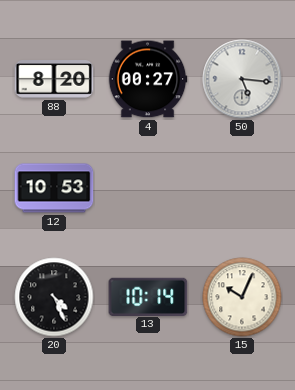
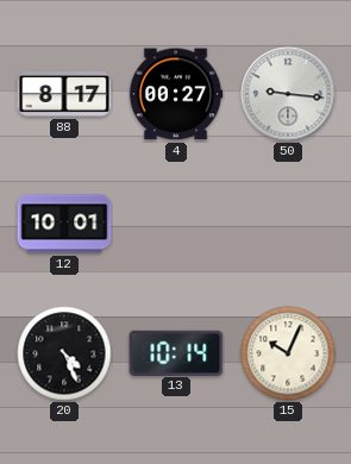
88: 8:20 -> 8:17 (64, 95)
50: 5:16 -> 9:16 (288, 94)
12: 10:53 -> 10:01 (64, 224)
